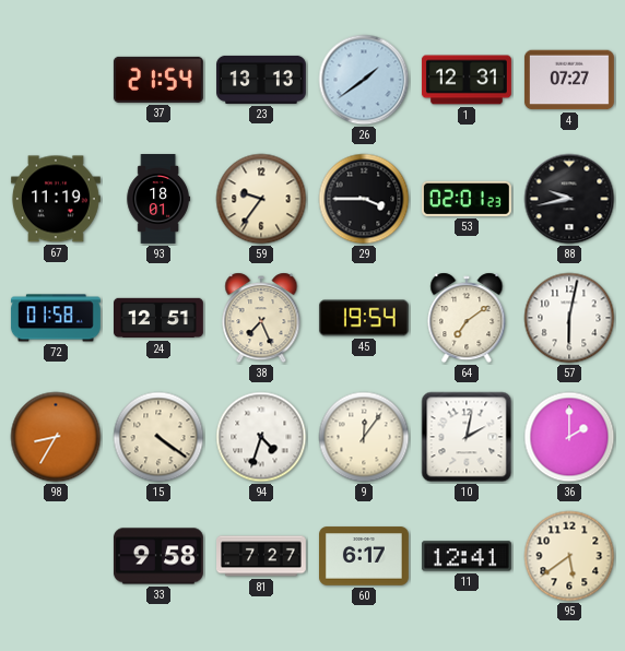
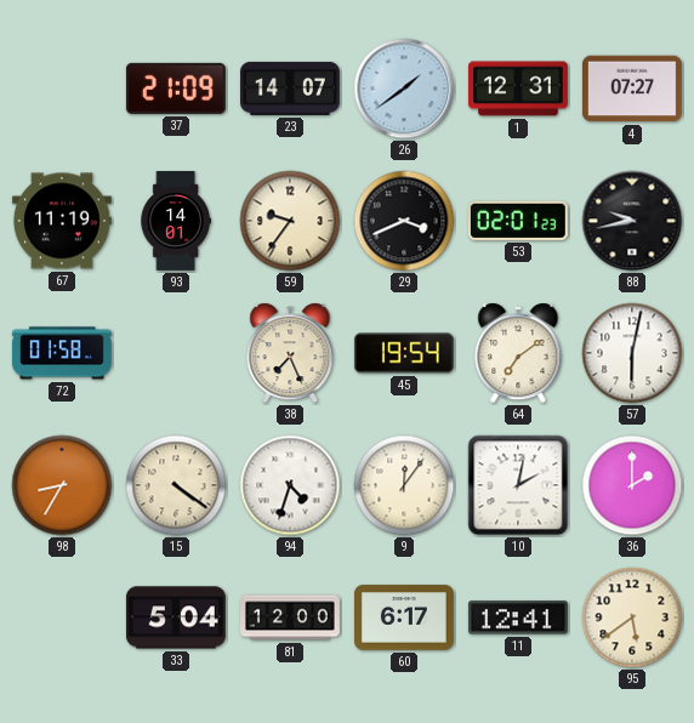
37: 21:54 -> 21:09 (176, 89)
23: 13:13 -> 14:07 (291, 89)
93: 18:01 -> 14:01 (176, 222)
29: 3:45 -> 3:41 (404, 221)
24: 12:51 -> none (160, 318)
33: 9:58 -> 5:04 (176, 617)
81: 7:27 -> 12:00 (291, 617)
